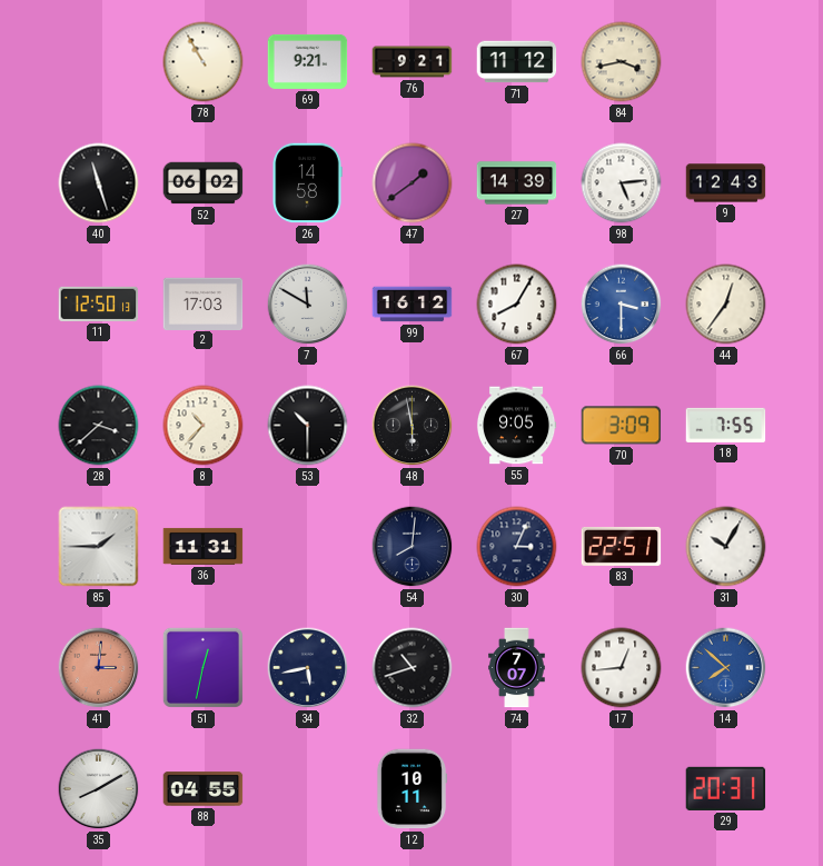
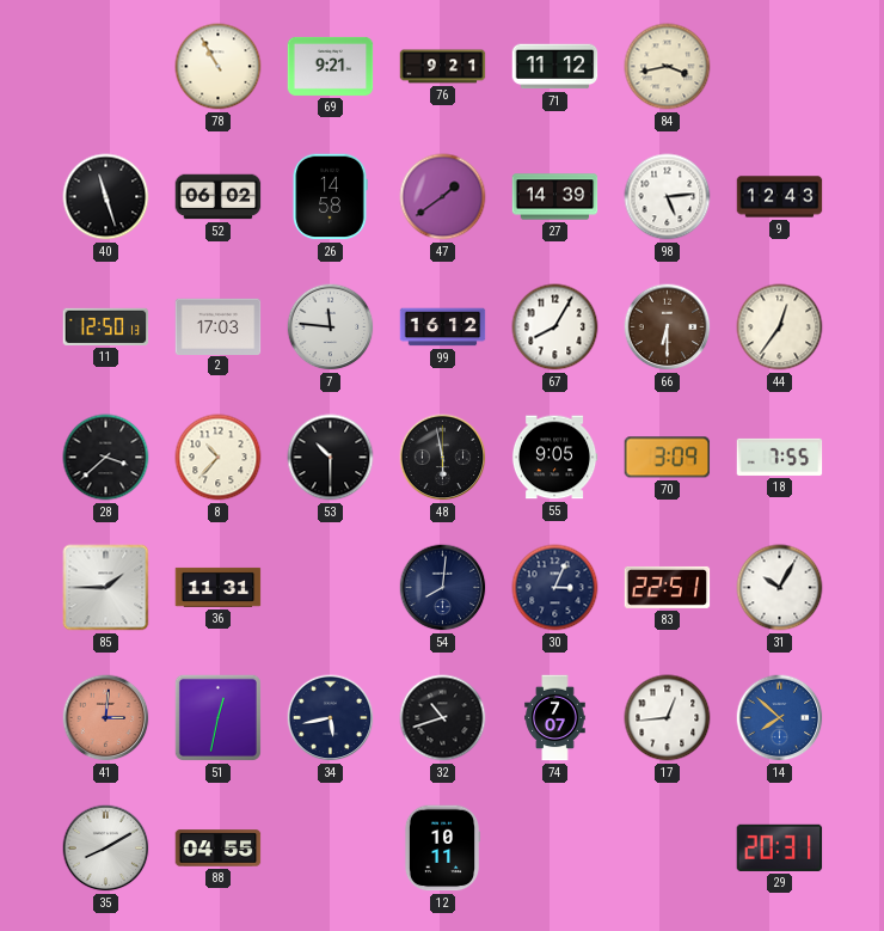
7: 11:50 -> 11:46 (331, 327)
66: 3:30 -> 6:30 (668, 327)
66 dial: blue -> brown (668, 327)
